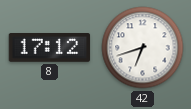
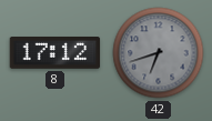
42 dial: white -> grey (159, 53)
